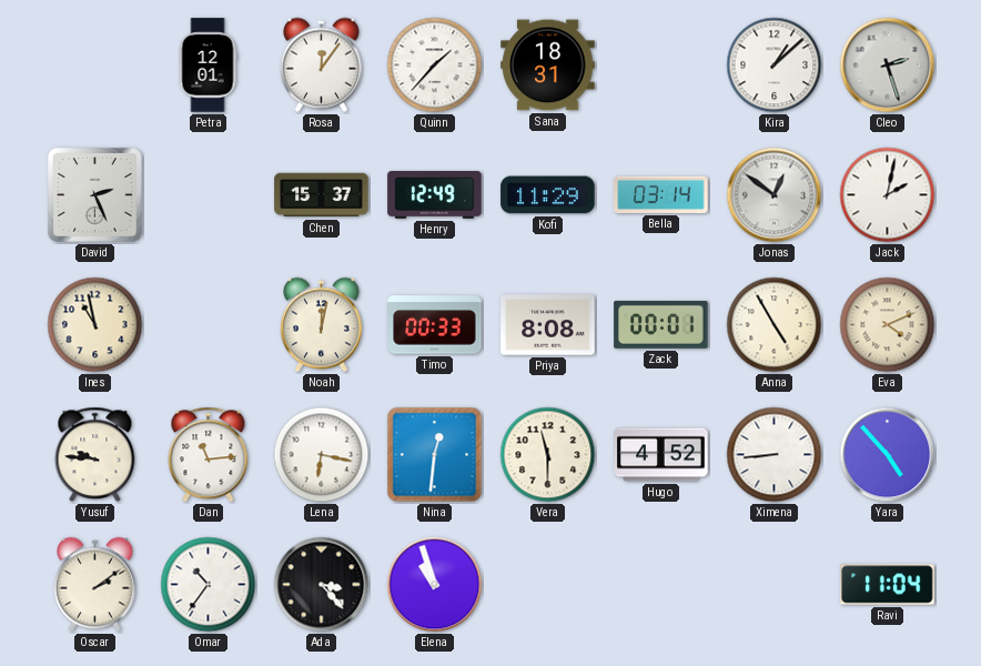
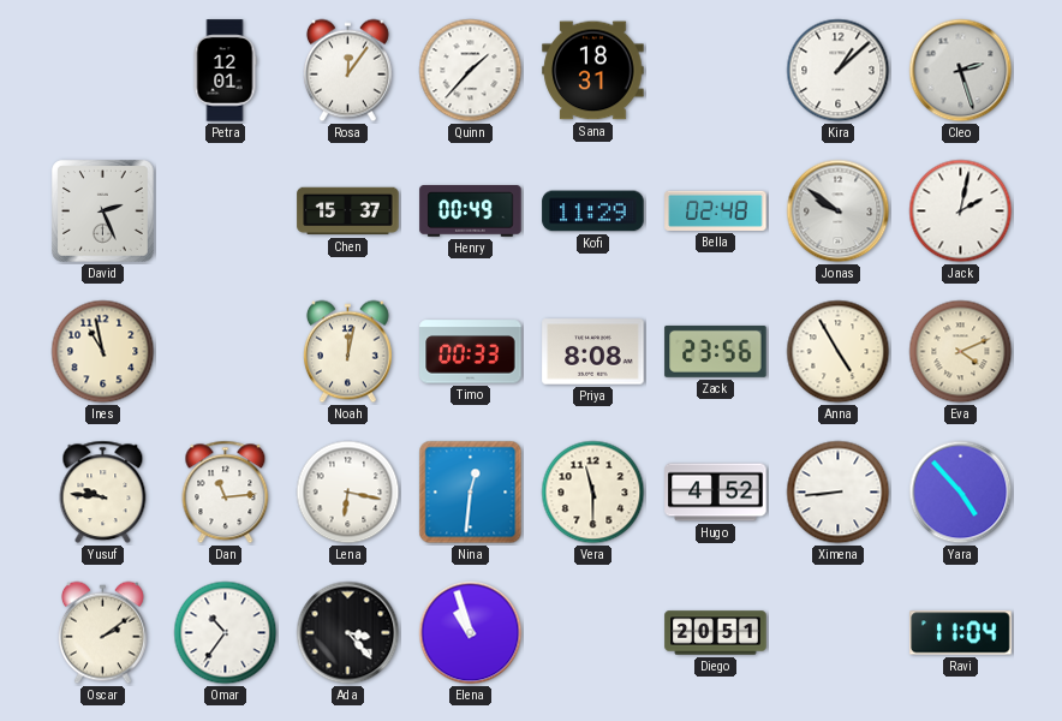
Henry: 12:49 -> 00:49 (471, 211)
Bella: 03:14 -> 02:48 (716, 210)
Jonas: 12:51 -> 9:51 (839, 211)
Zack: 00:01 -> 23:56 (716, 351)
Diego: none -> 20:51 (716, 633)
